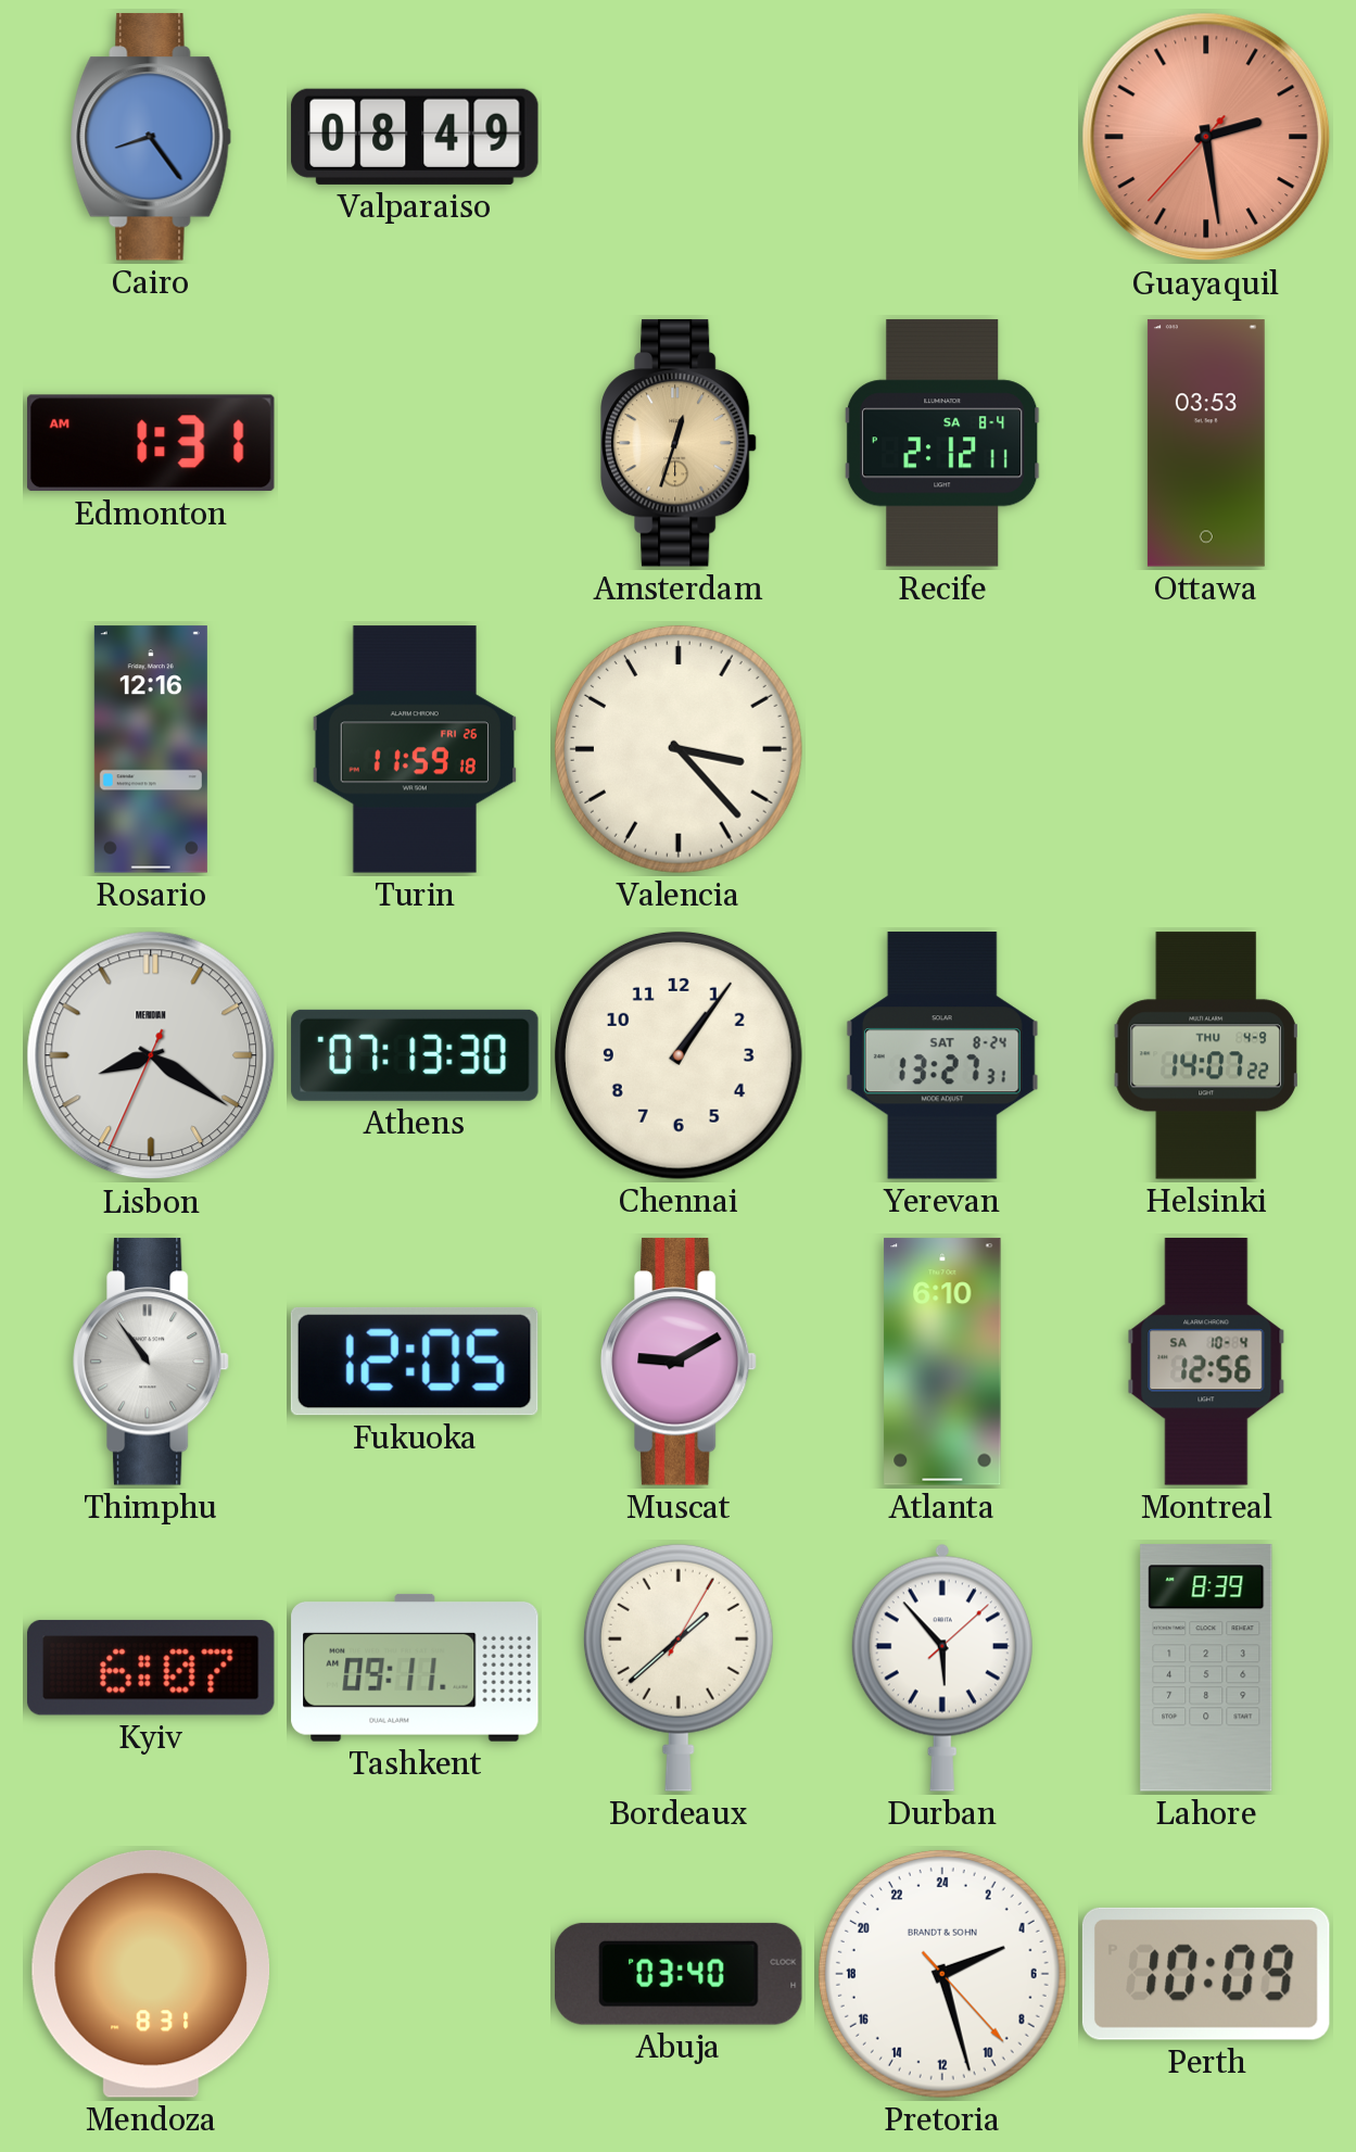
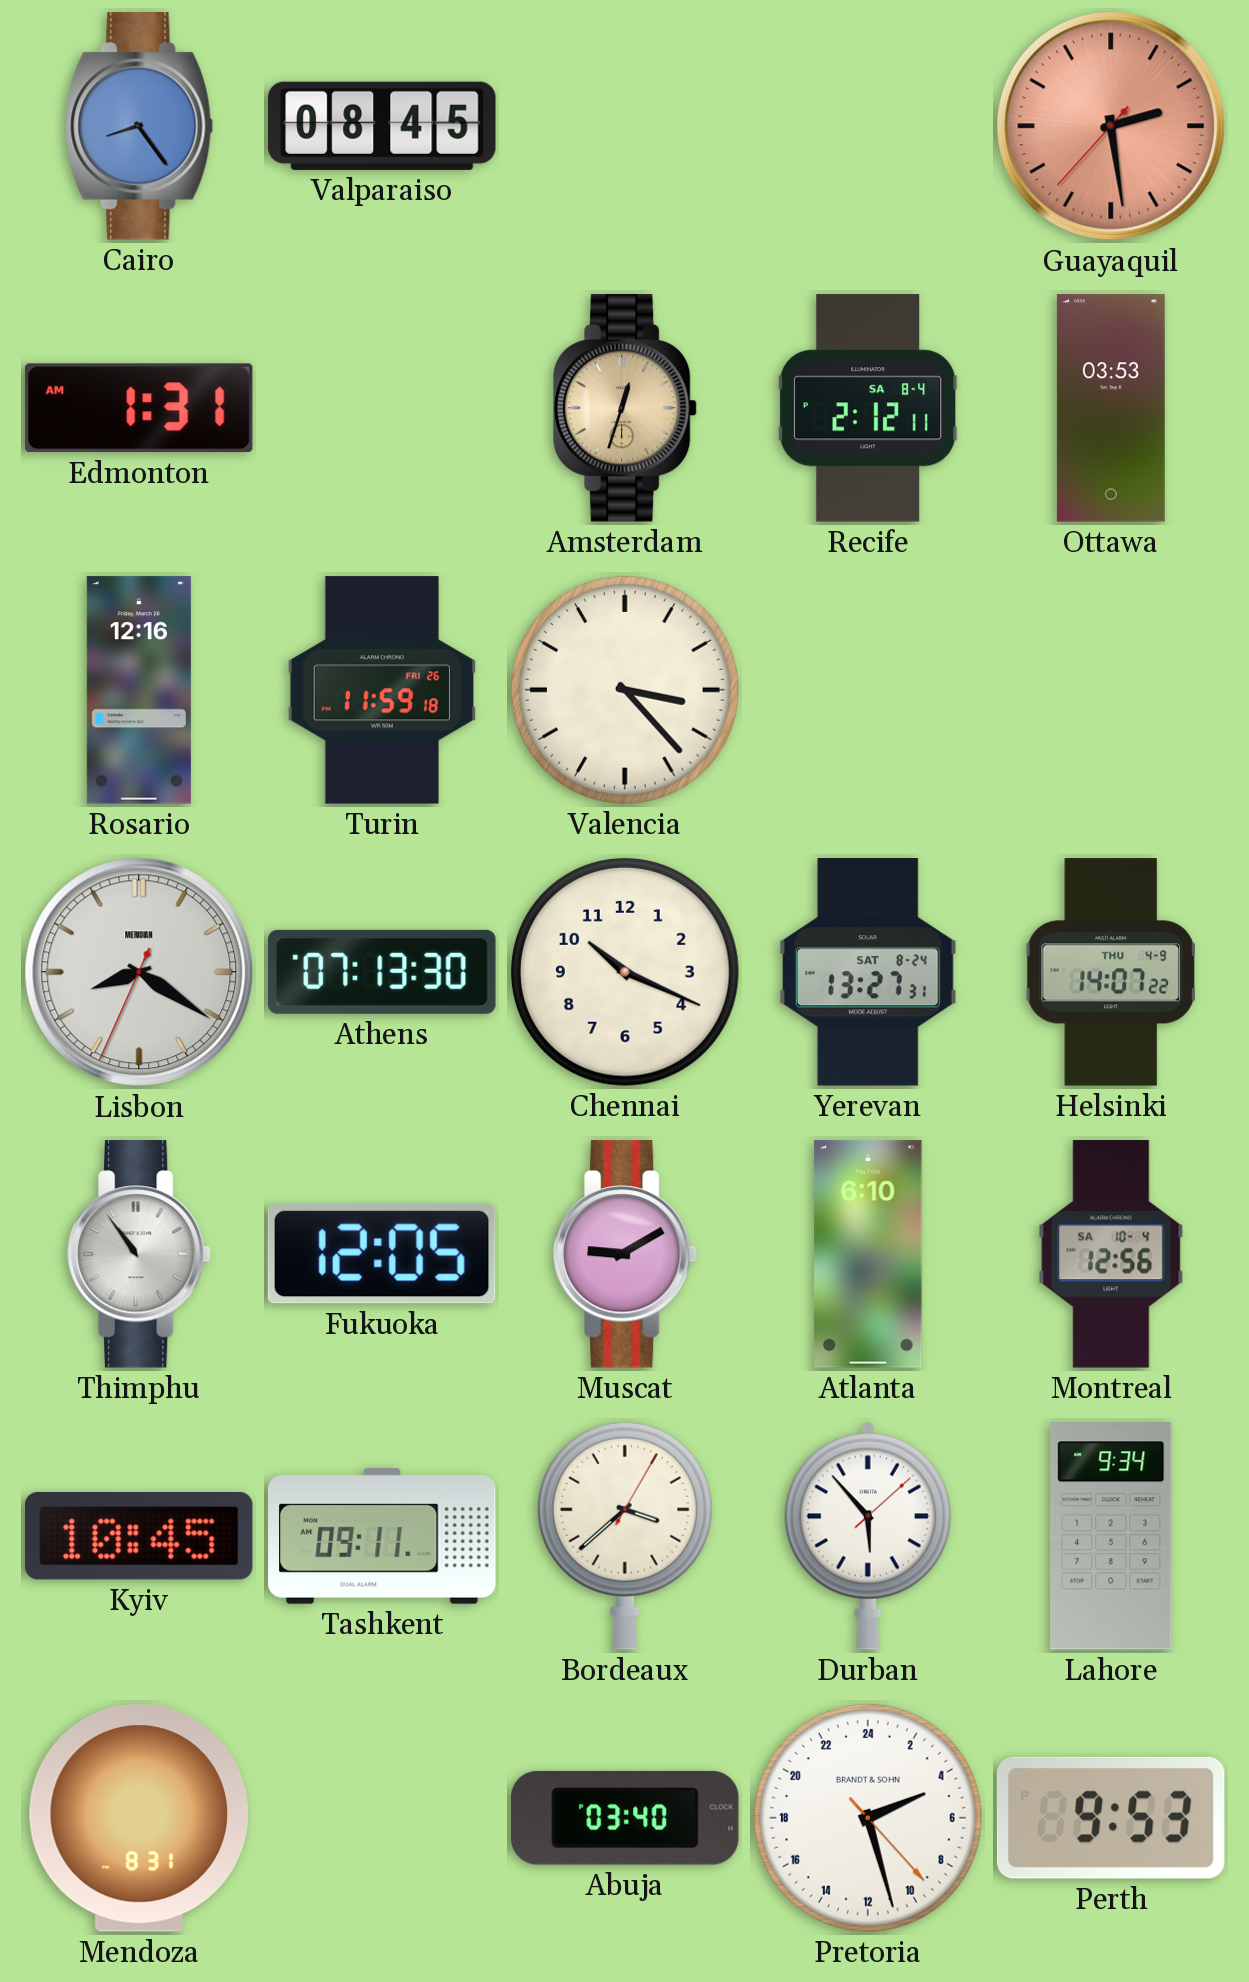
Valparaiso: 08:49 -> 08:45 (382, 126)
Chennai: 1:06 -> 10:19 (625, 972)
Kyiv: 6:07 -> 10:45 (139, 1536)
Bordeaux: 1:38 -> 3:38 (625, 1536)
Lahore: 8:39 -> 9:34 (1111, 1536)
Perth: 10:09 -> 9:53 (1111, 1818)
